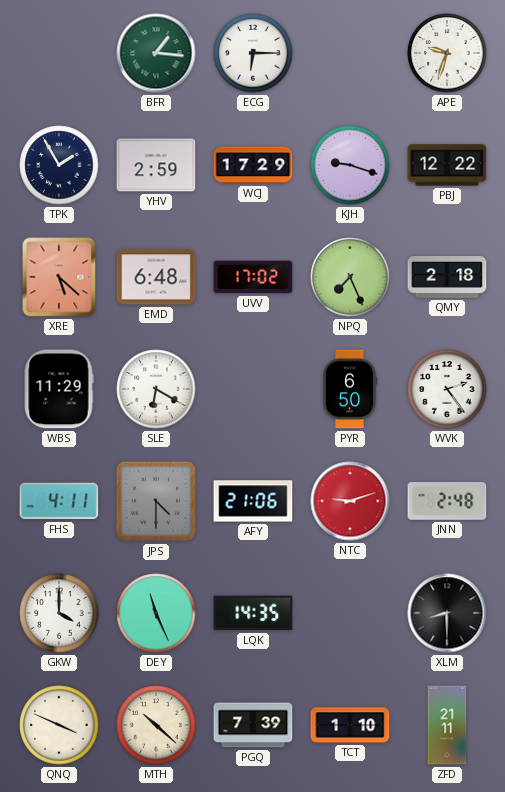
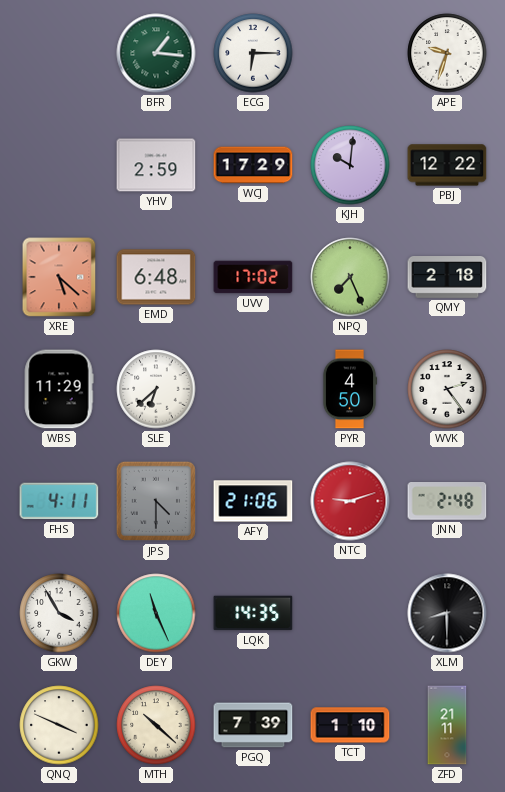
TPK: 1:55 -> none (59, 165)
KJH: 9:18 -> 10:01 (350, 165)
SLE: 6:20 -> 6:38 (156, 389)
PYR: 6:50 -> 4:50 (350, 389)
GKW: 4:00 -> 3:55 (59, 613)
